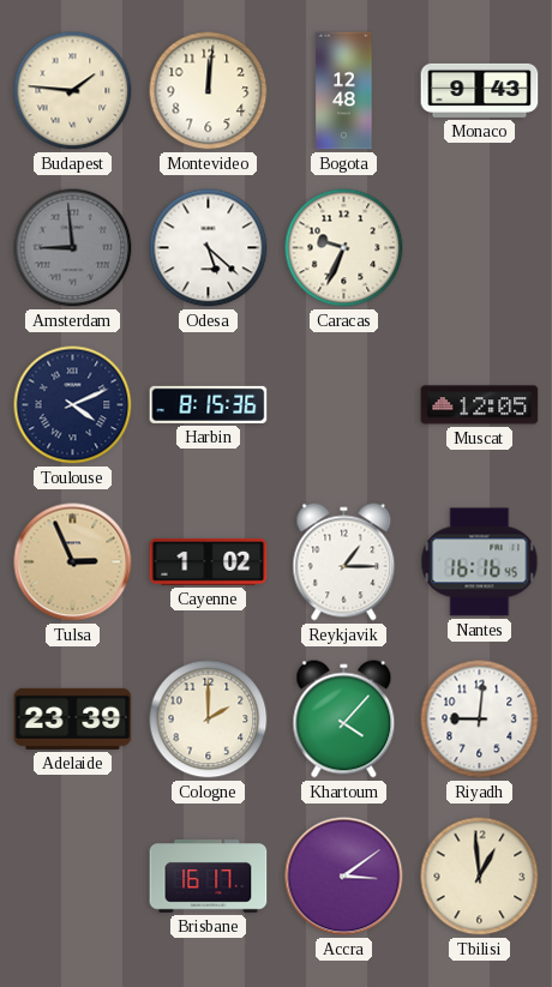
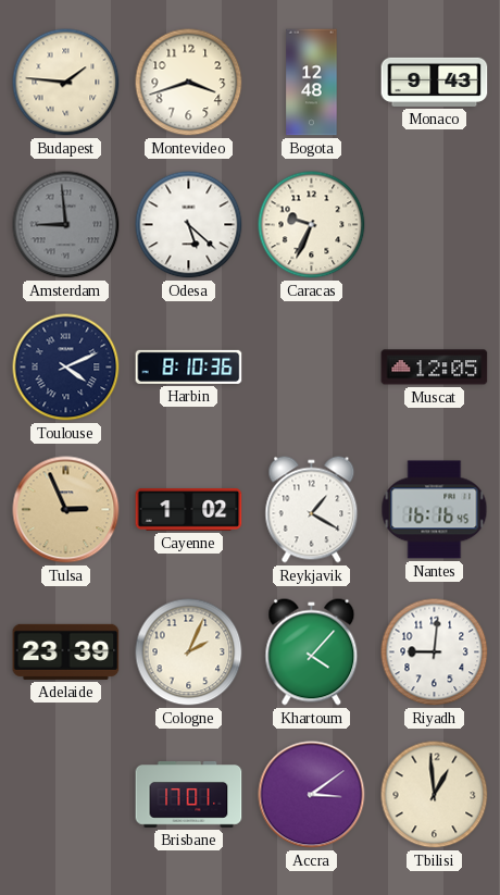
Montevideo: 12:01 -> 3:42 (189, 83)
Harbin: 8:15 -> 8:10 (189, 366)
Reykjavik: 1:15 -> 1:20 (312, 510)
Cologne: 2:00 -> 2:04 (189, 652)
Brisbane: 16:17 -> 17:01 (189, 795)
